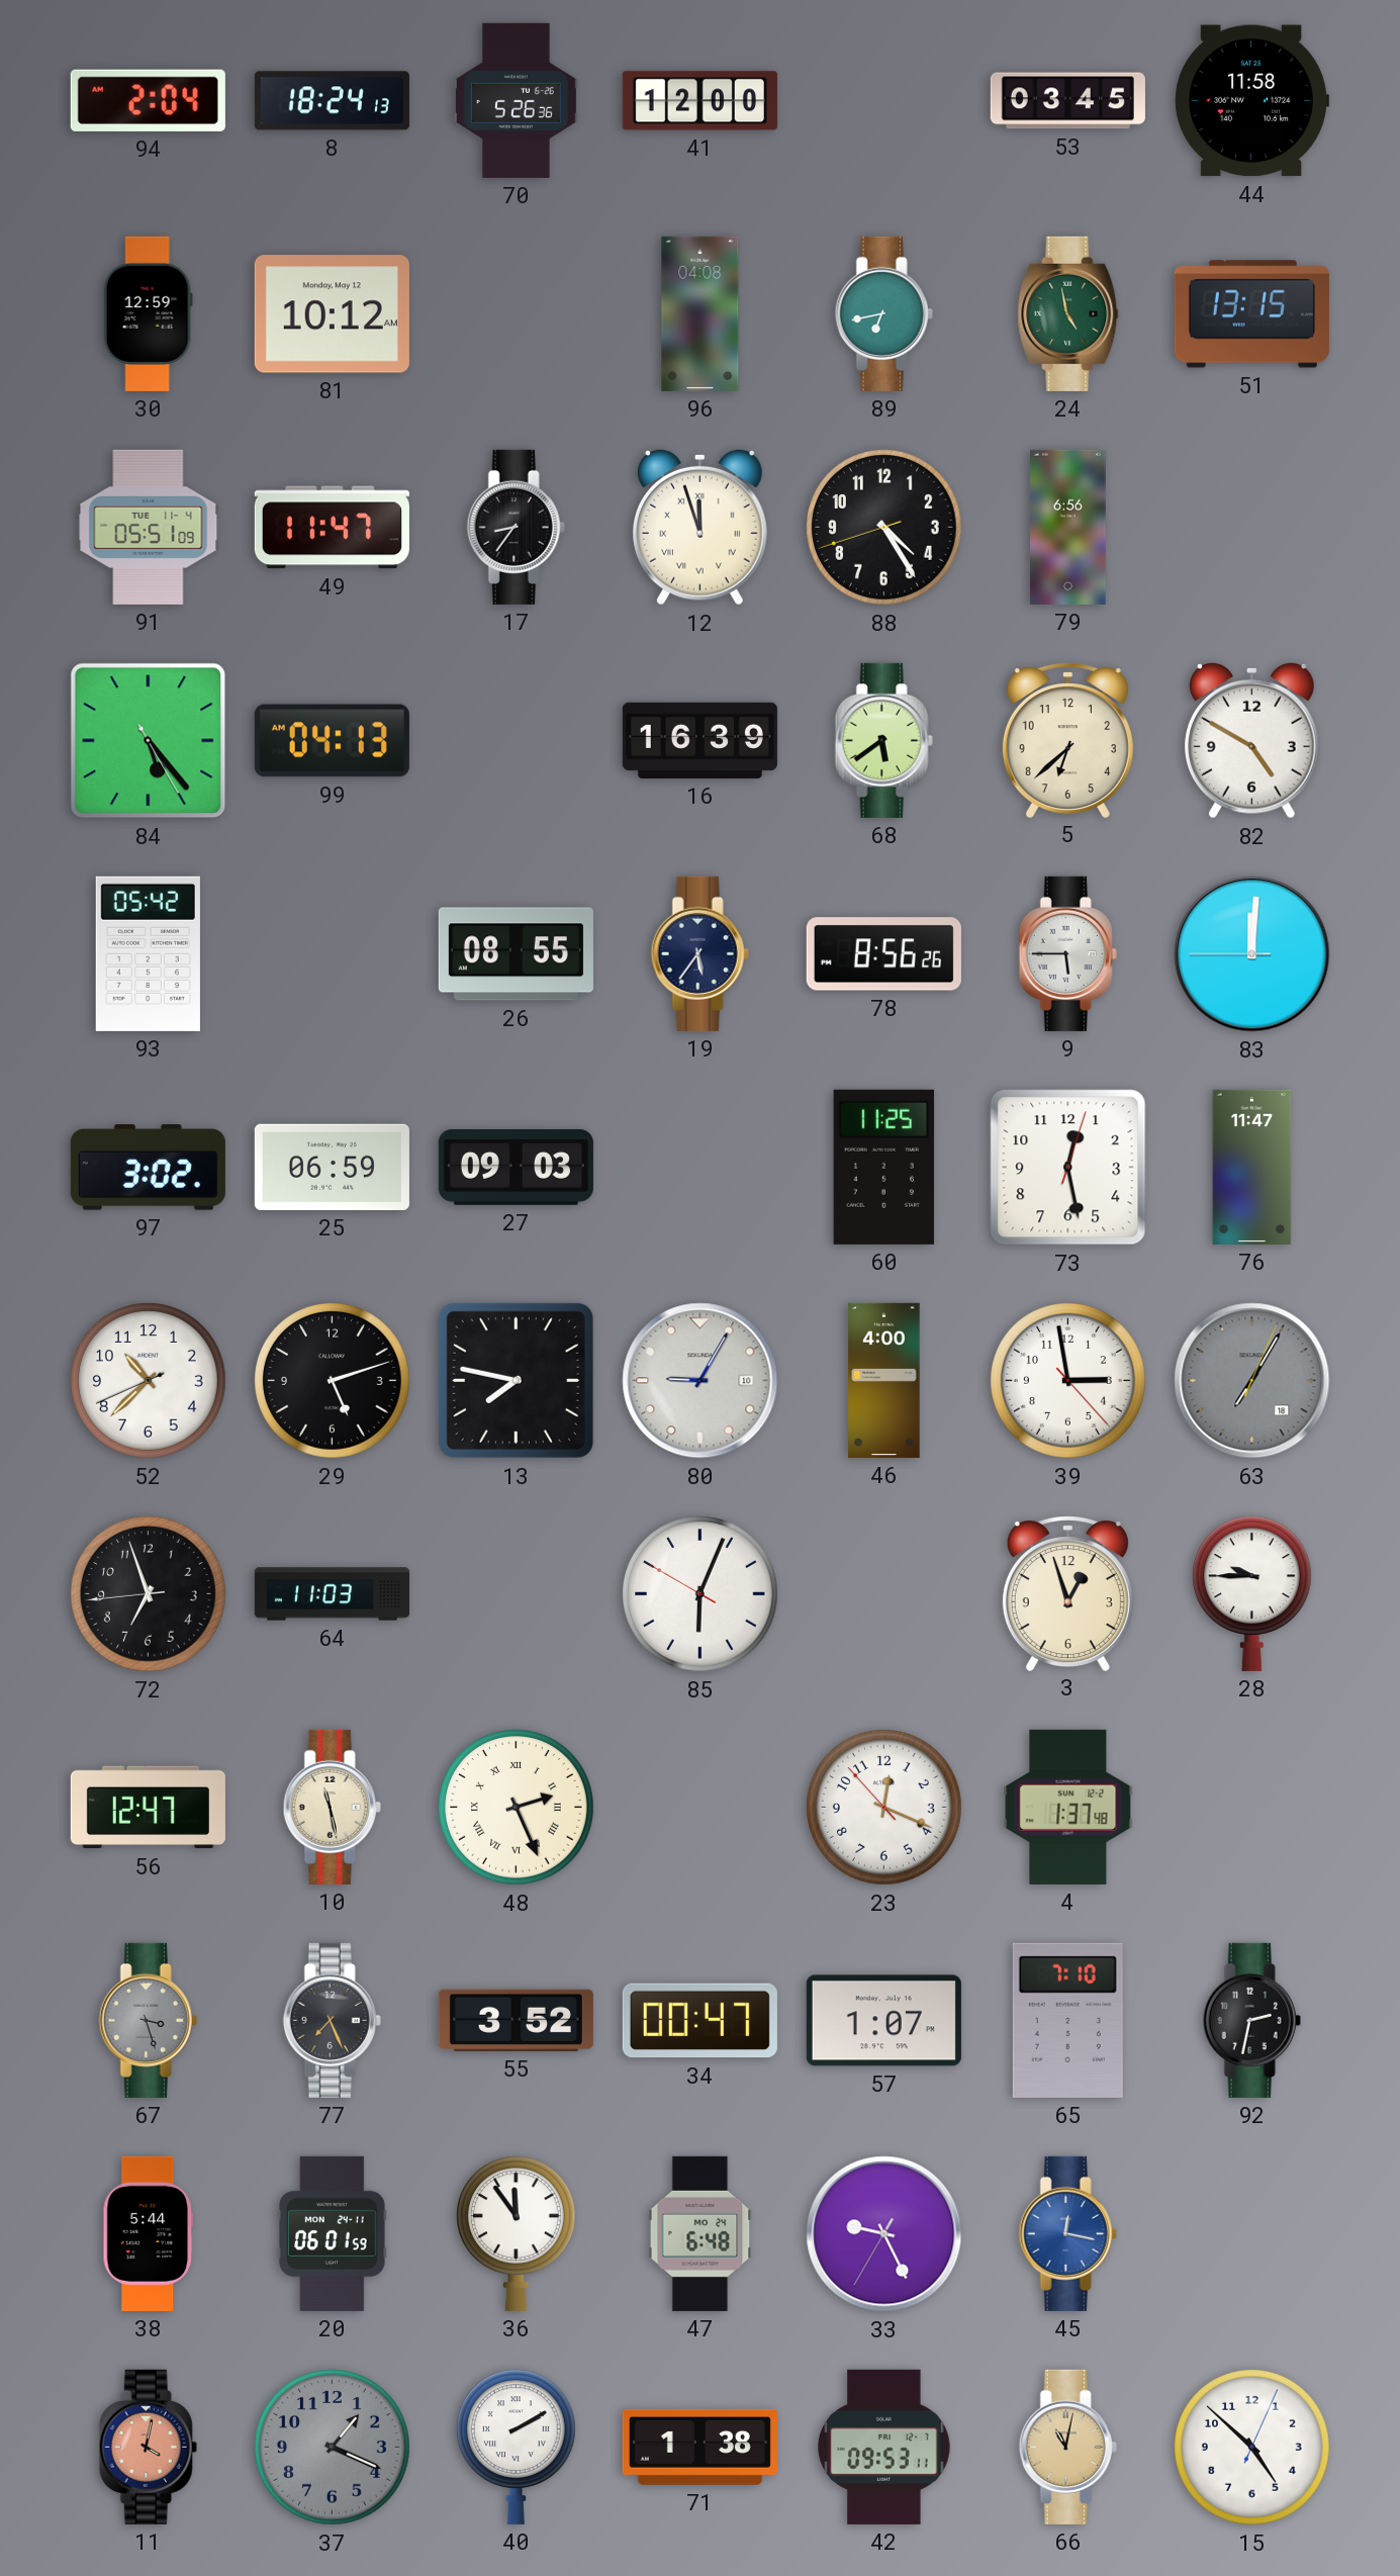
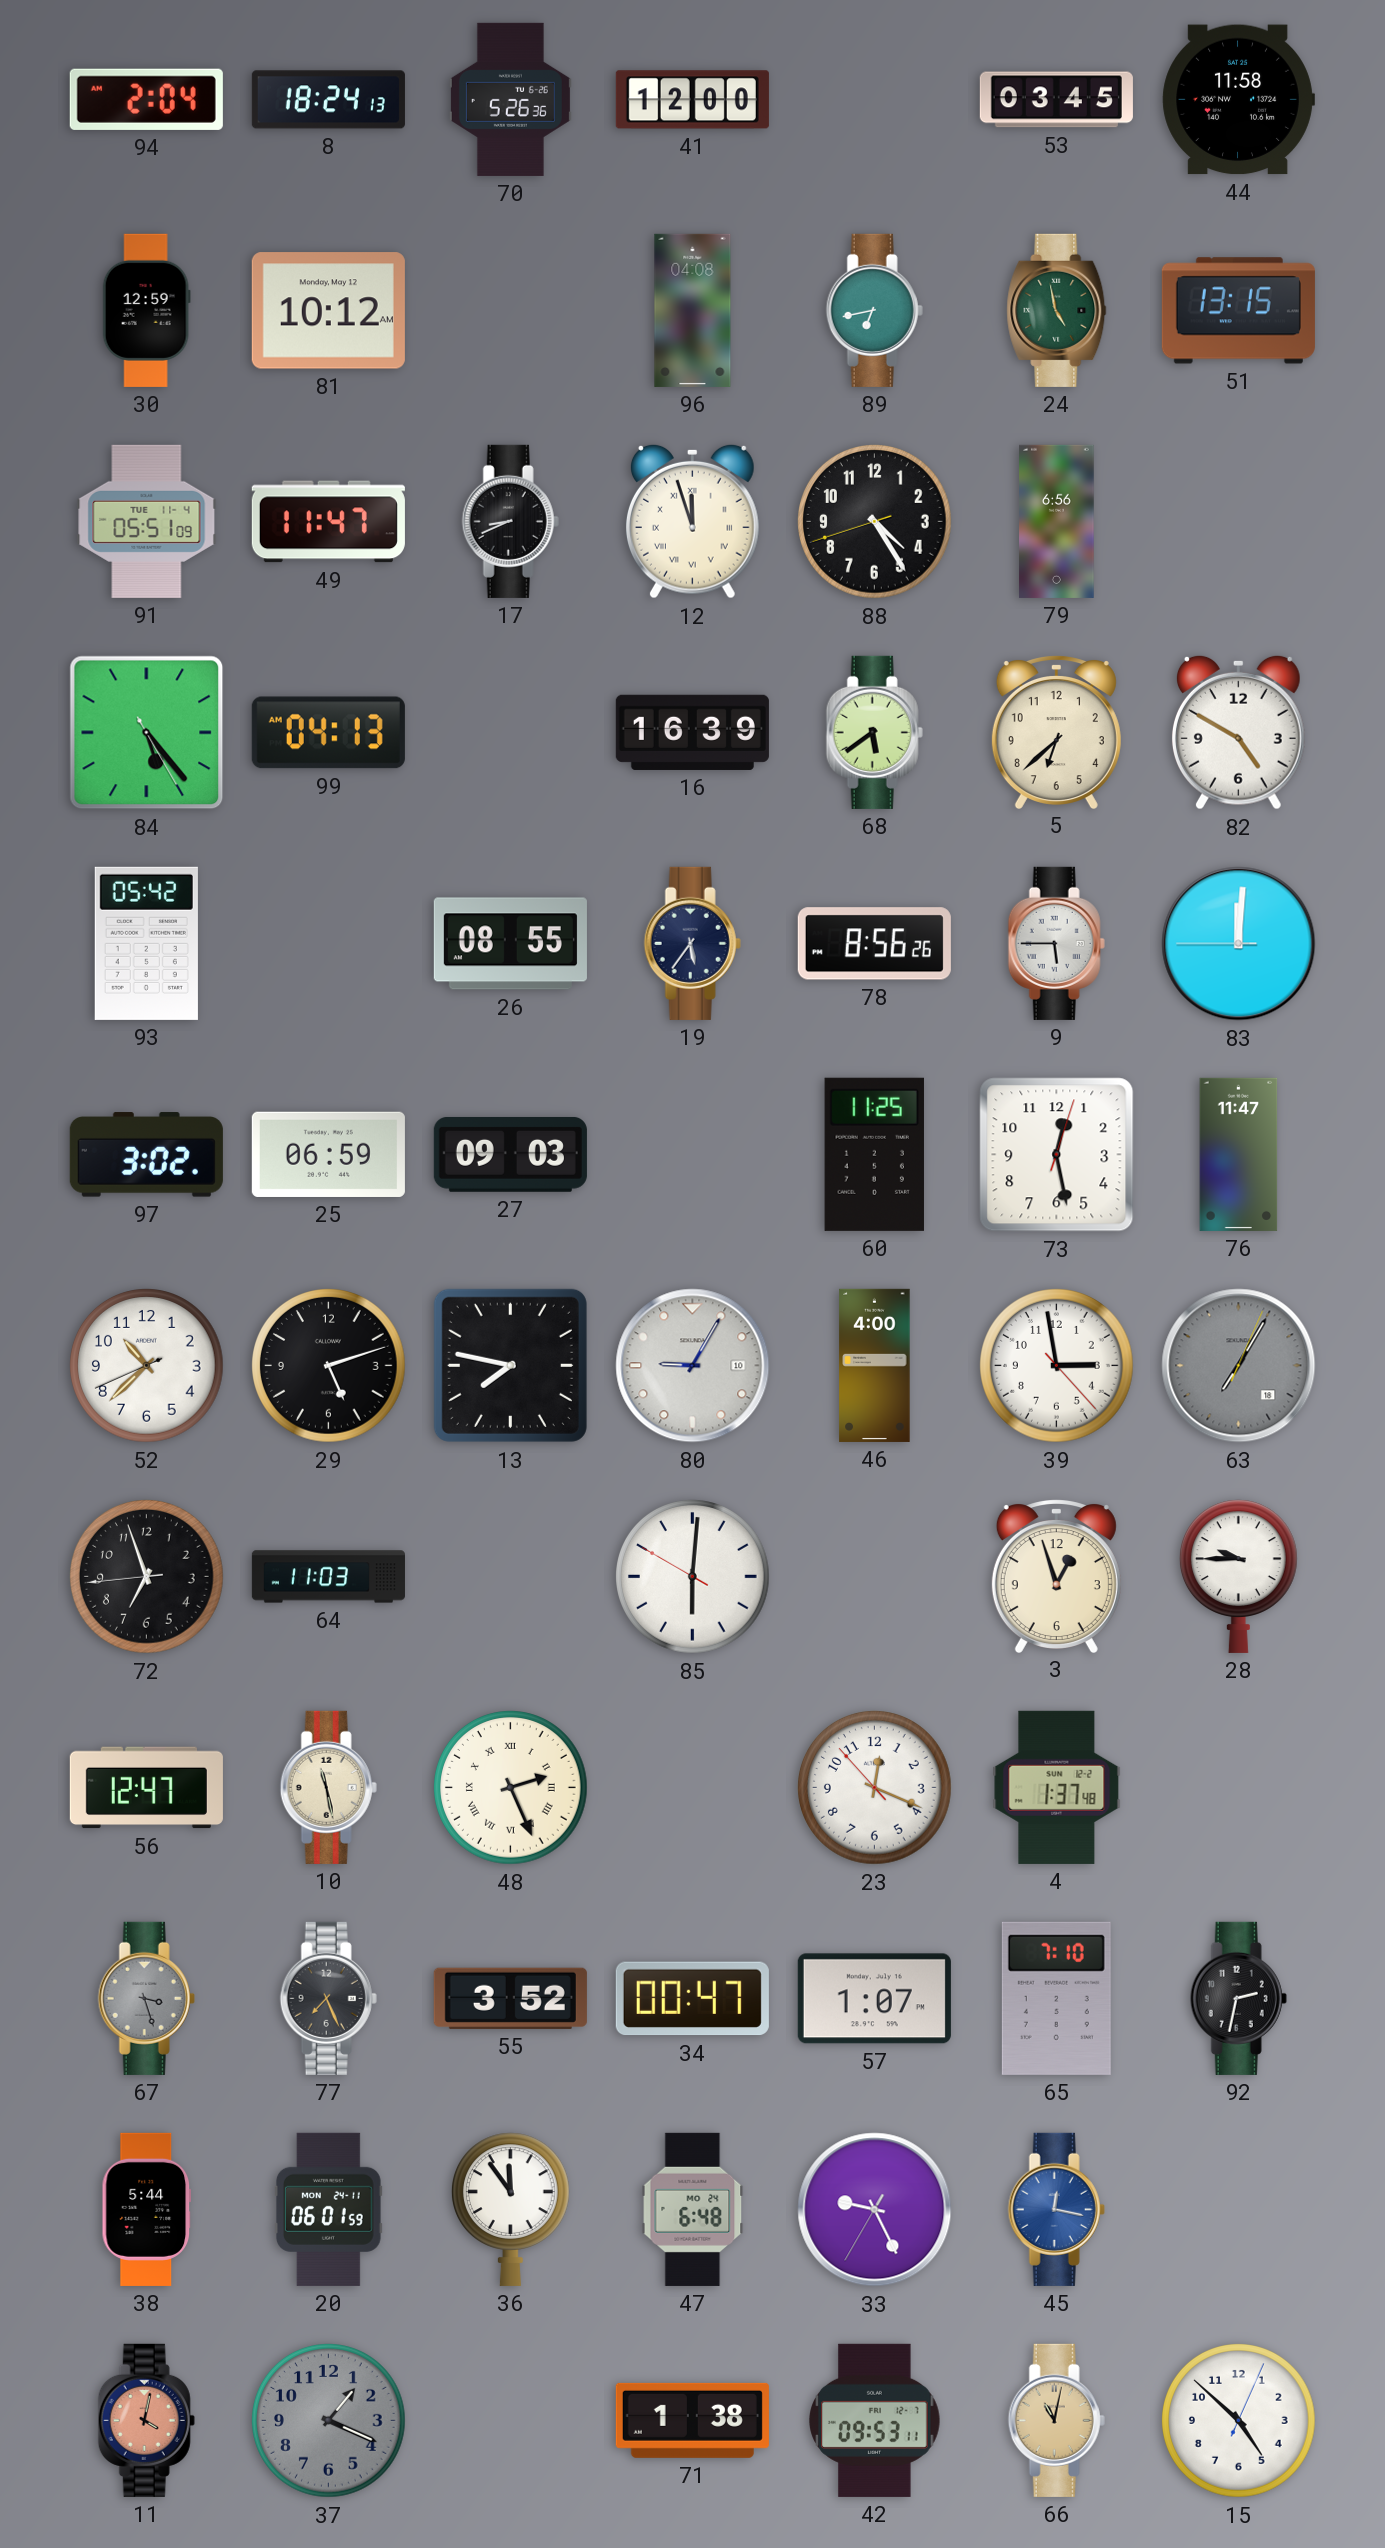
17: 8:36 -> 8:41 (510, 521)
85: 6:03 -> 6:00 (693, 1577)
40: 2:10 -> none (516, 2447)
